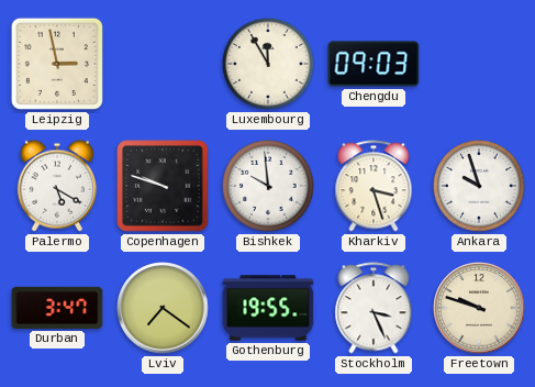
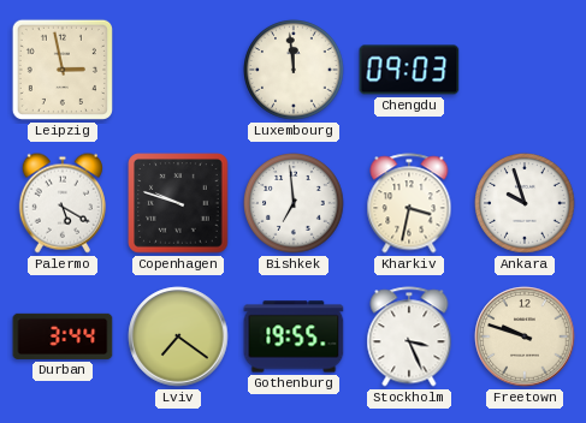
Luxembourg: 11:55 -> 11:59 (294, 70)
Bishkek: 9:59 -> 6:59 (294, 203)
Kharkiv: 3:27 -> 3:32 (409, 203)
Durban: 3:47 -> 3:44 (63, 336)
